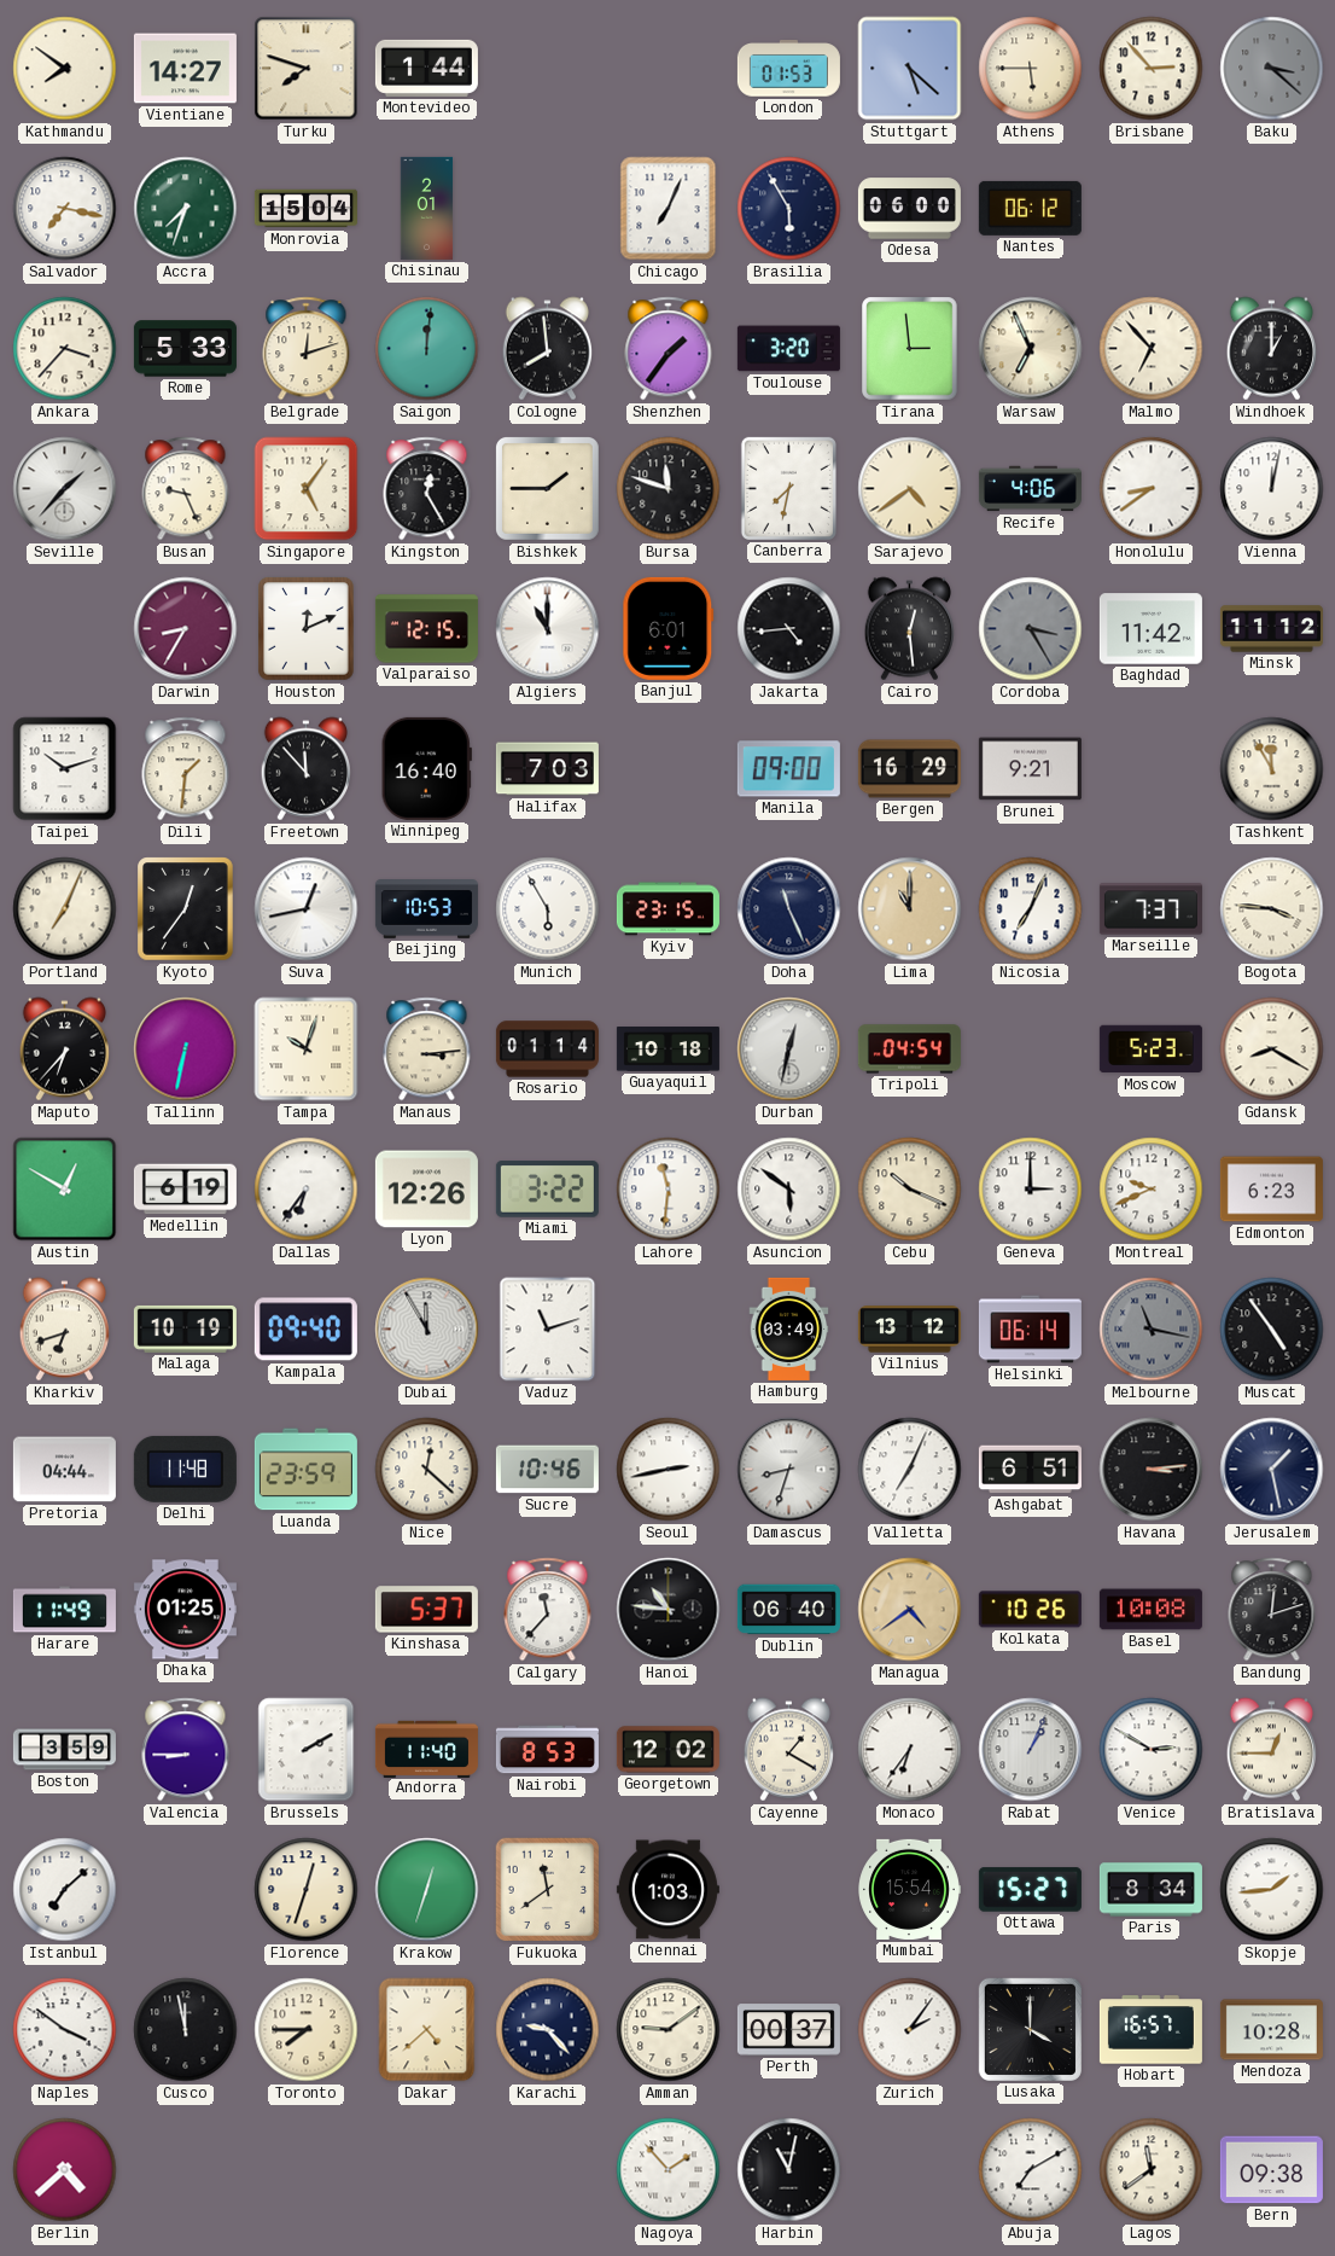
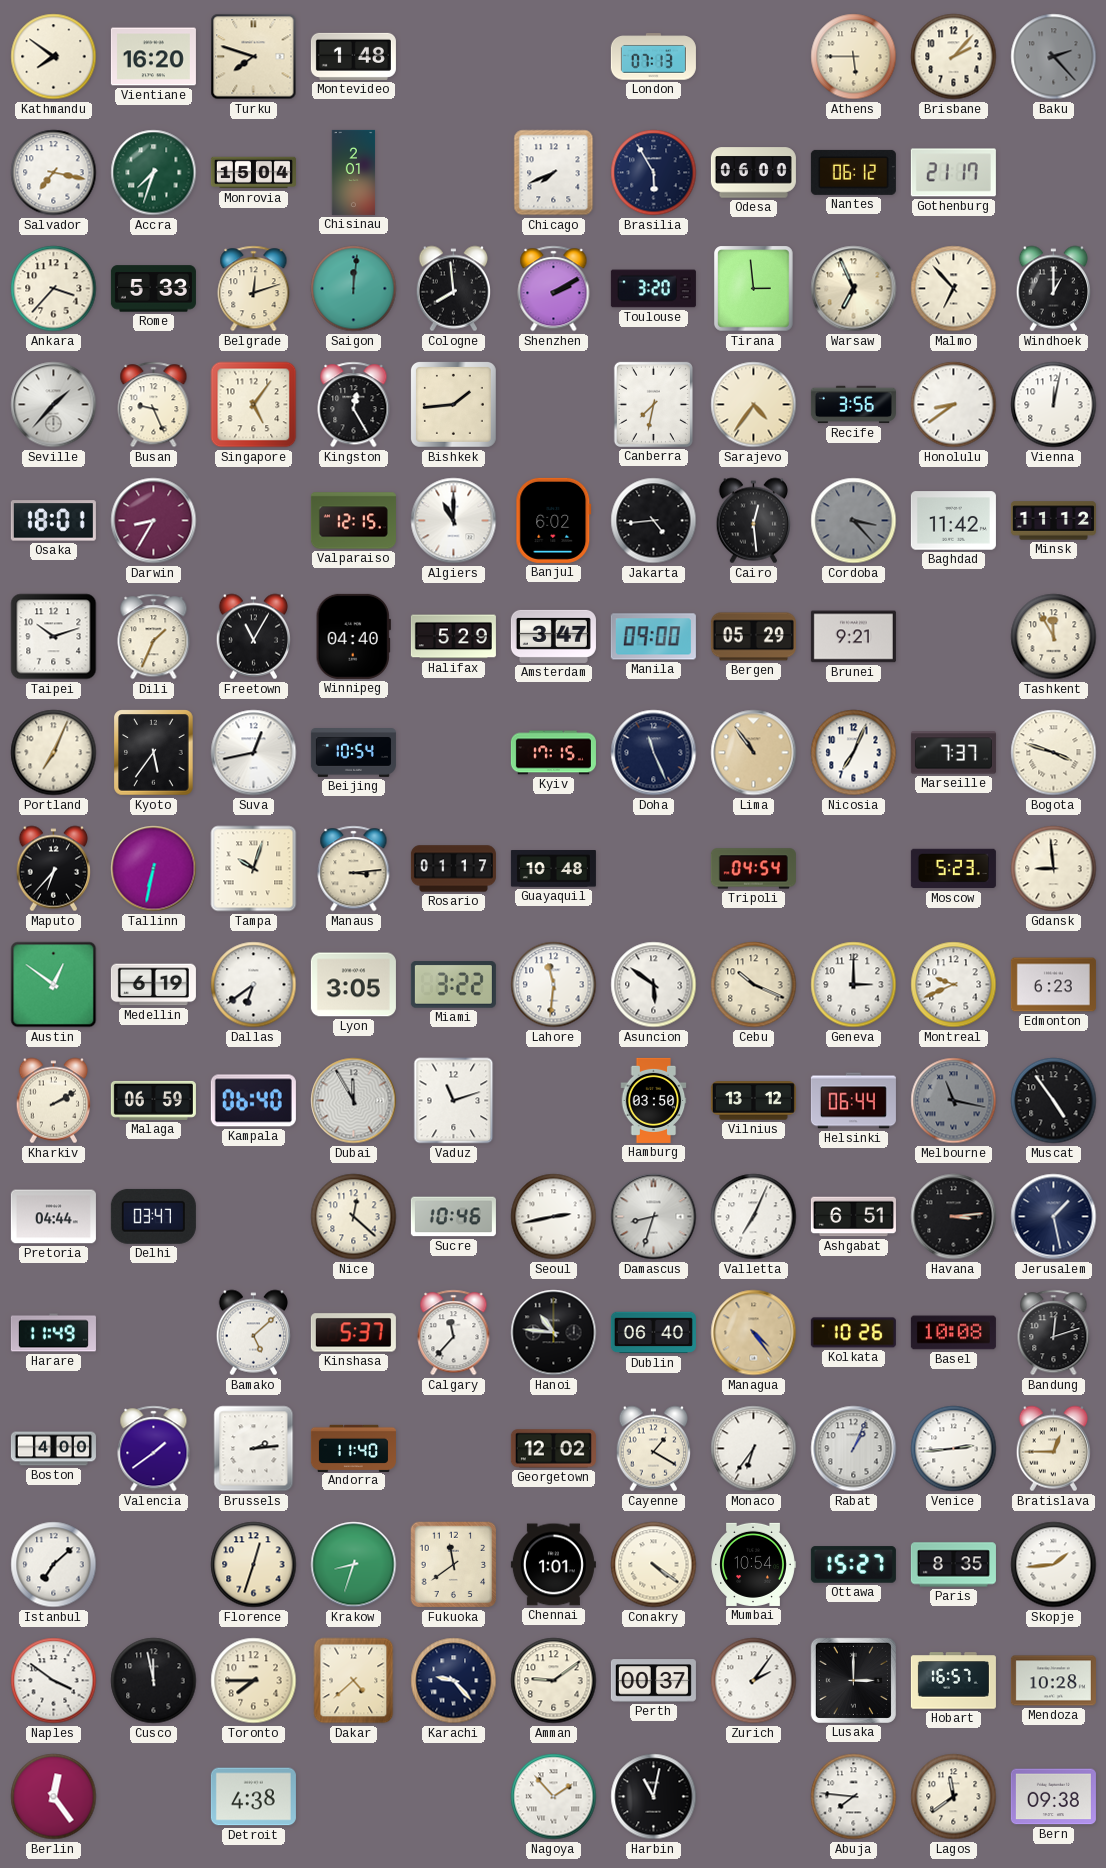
Vientiane: 14:27 -> 16:20 (153, 57)
Montevideo: 1:44 -> 1:48 (353, 56)
London: 01:53 -> 07:13 (653, 57)
Stuttgart: 5:22 -> none (910, 69)
Brisbane: 2:53 -> 2:07 (954, 57)
Baku: 3:22 -> 2:23 (1054, 57)
Chicago: 7:04 -> 7:41 (554, 173)
Gothenburg: none -> 21:17 (953, 173)
Shenzhen: 1:36 -> 2:10 (554, 289)
Bishkek: 1:45 -> 1:44 (453, 404)
Bursa: 11:48 -> none (669, 489)
Sarajevo: 4:39 -> 4:36 (754, 405)
Recife: 4:06 -> 3:56 (853, 405)
Osaka: none -> 18:01 (53, 521)
Houston: 12:11 -> none (307, 629)
Banjul: 6:01 -> 6:02 (554, 520)
Cordoba: 3:25 -> 3:23 (854, 521)
Dili: 1:31 -> 1:34 (154, 637)
Freetown: 11:53 -> 11:05 (253, 637)
Winnipeg: 16:40 -> 04:40 (353, 636)
Halifax: 7:03 -> 5:29 (453, 637)
Amsterdam: none -> 3:47 (553, 636)
Bergen: 16:29 -> 05:29 (753, 637)
Kyoto: 12:36 -> 5:36 (154, 753)
Beijing: 10:53 -> 10:54 (353, 753)
Munich: 5:55 -> none (548, 909)
Kyiv: 23:15 -> 17:15 (553, 753)
Lima: 11:00 -> 10:54 (754, 753)
Bogota: 3:46 -> 3:48 (1054, 753)
Rosario: 01:14 -> 01:17 (453, 869)
Guayaquil: 10:18 -> 10:48 (553, 869)
Durban: 12:32 -> none (789, 1049)
Gdansk: 8:20 -> 8:59 (1054, 869)
Austin: 12:50 -> 12:51 (54, 985)
Dallas: 6:36 -> 6:39 (254, 985)
Lyon: 12:26 -> 3:05 (353, 985)
Kharkiv: 6:42 -> 2:10 (53, 1101)
Malaga: 10:19 -> 06:59 (153, 1100)
Kampala: 09:40 -> 06:40 (253, 1101)
Hamburg: 03:49 -> 03:50 (654, 1100)
Helsinki: 06:14 -> 06:44 (853, 1101)
Delhi: 11:48 -> 03:47 (153, 1216)
Luanda: 23:59 -> none (305, 1470)
Dhaka: 01:25 -> none (185, 1610)
Bamako: none -> 5:08 (253, 1333)
Managua: 4:39 -> 4:24 (754, 1333)
Boston: 3:59 -> 4:00 (53, 1449)
Valencia: 8:45 -> 1:39 (154, 1449)
Brussels: 2:10 -> 2:14 (254, 1449)
Nairobi: 8:53 -> none (547, 1750)
Venice: 2:50 -> 2:44 (954, 1449)
Krakow: 12:33 -> 8:33 (354, 1565)
Chennai: 1:03 -> 1:01 (553, 1565)
Conakry: none -> 4:21 (654, 1565)
Mumbai: 15:54 -> 10:54 (753, 1564)
Paris: 8:34 -> 8:35 (953, 1565)
Lusaka: 4:00 -> 3:00 (853, 1680)
Berlin: 4:38 -> 12:24 (54, 1797)
Detroit: none -> 4:38 (253, 1797)
Abuja: 7:10 -> 7:46 (854, 1797)
